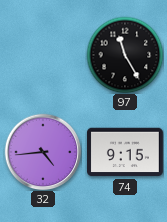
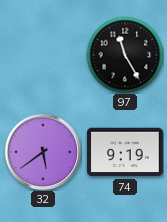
32: 4:44 -> 5:39 (43, 152)
74: 9:15 -> 9:19 (125, 152)
